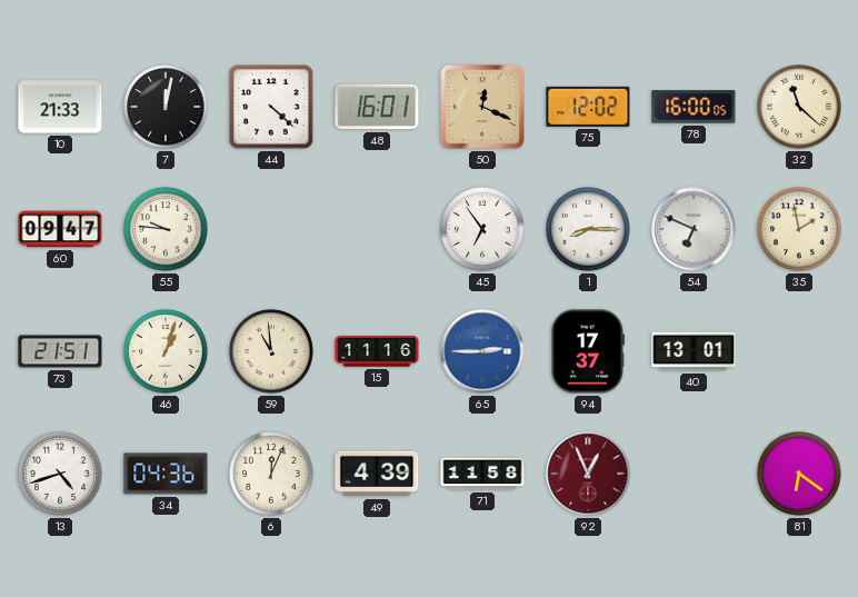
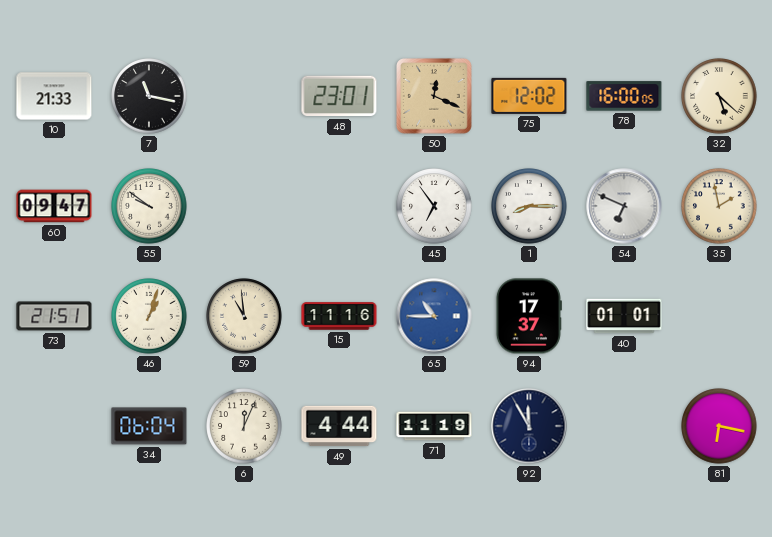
7: 12:02 -> 11:17 (149, 96)
44: 4:22 -> none (271, 107)
48: 16:01 -> 23:01 (339, 96)
32: 11:22 -> 5:22 (719, 96)
55: 9:46 -> 9:51 (149, 206)
65: 2:45 -> 10:45 (434, 316)
40: 13:01 -> 01:01 (624, 316)
13: 4:42 -> none (60, 474)
34: 04:36 -> 06:04 (149, 426)
49: 4:39 -> 4:44 (339, 426)
71: 11:58 -> 11:19 (434, 426)
92: 12:56 -> 11:55 (529, 426)
92 dial: burgundy -> navy (529, 426)
81: 6:21 -> 6:17 (719, 426)
